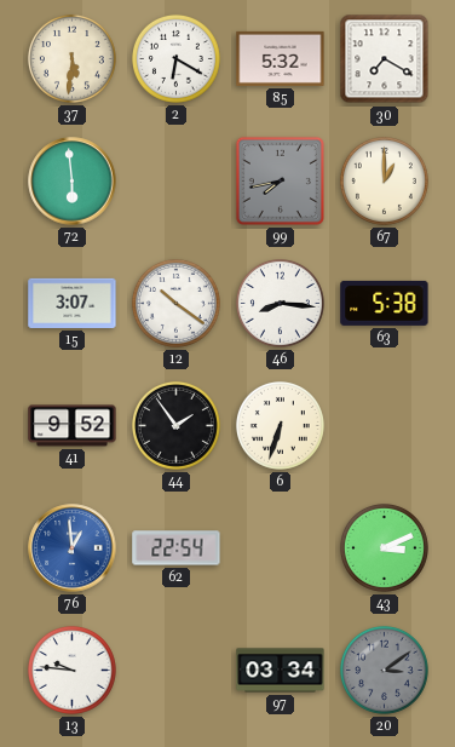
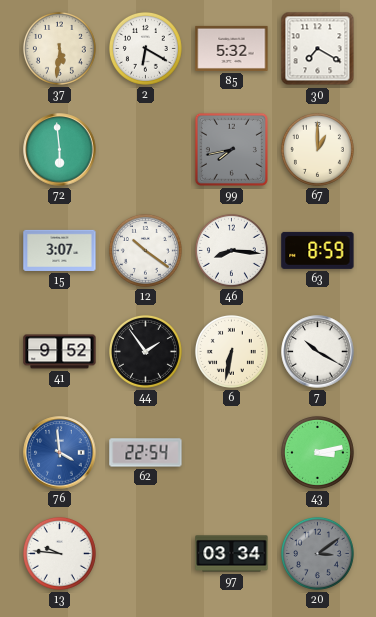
63: 5:38 -> 8:59 (318, 250)
6: 6:33 -> 6:32 (231, 351)
7: none -> 10:20 (318, 352)
76: 12:59 -> 3:59 (60, 453)
43: 3:11 -> 3:13 (317, 452)
